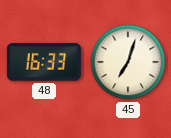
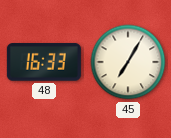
45: 7:03 -> 7:05 (128, 62)
